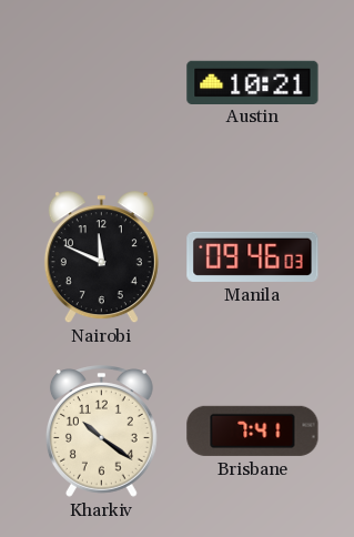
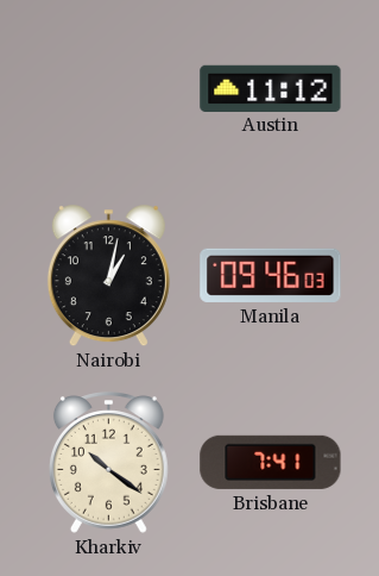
Austin: 10:21 -> 11:12 (271, 88)
Nairobi: 11:49 -> 1:02 (108, 276)
